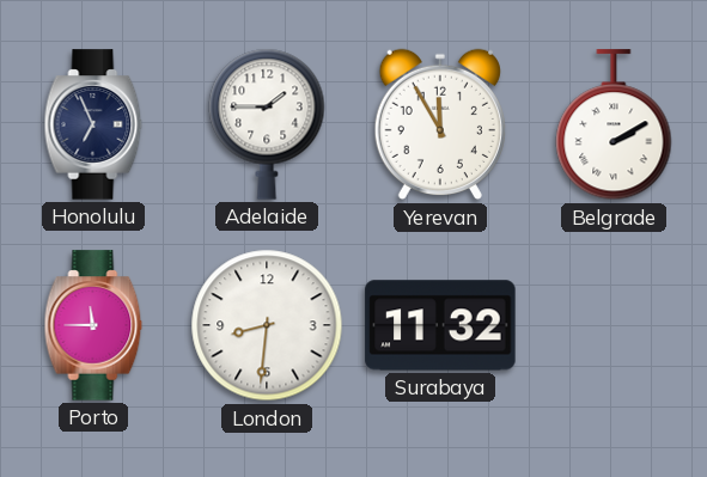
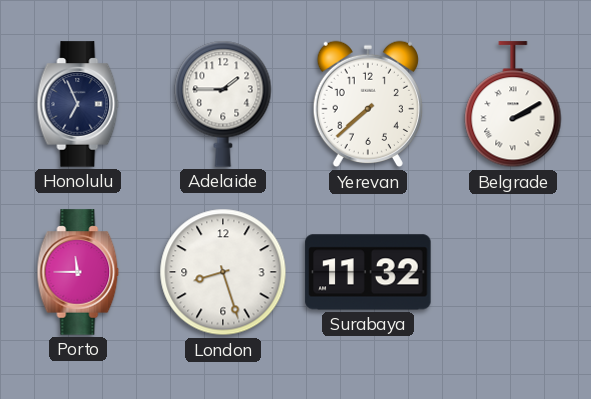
Yerevan: 11:55 -> 7:38 (368, 104)
London: 8:31 -> 8:27 (223, 272)
